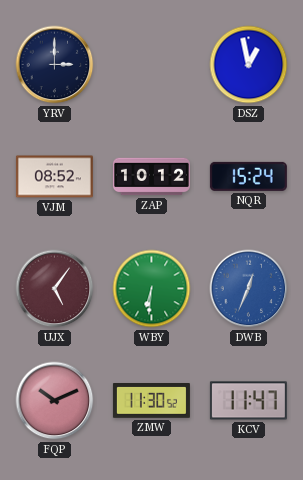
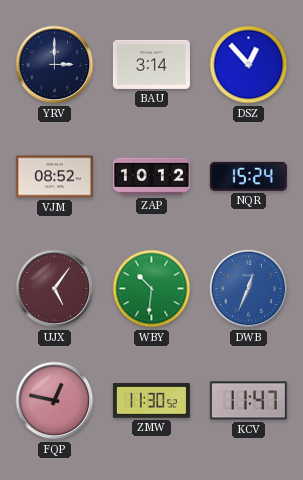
BAU: none -> 3:14 (151, 64)
DSZ: 12:58 -> 12:53 (249, 65)
WBY: 6:31 -> 10:31 (152, 289)
FQP: 10:11 -> 12:47 (55, 401)
